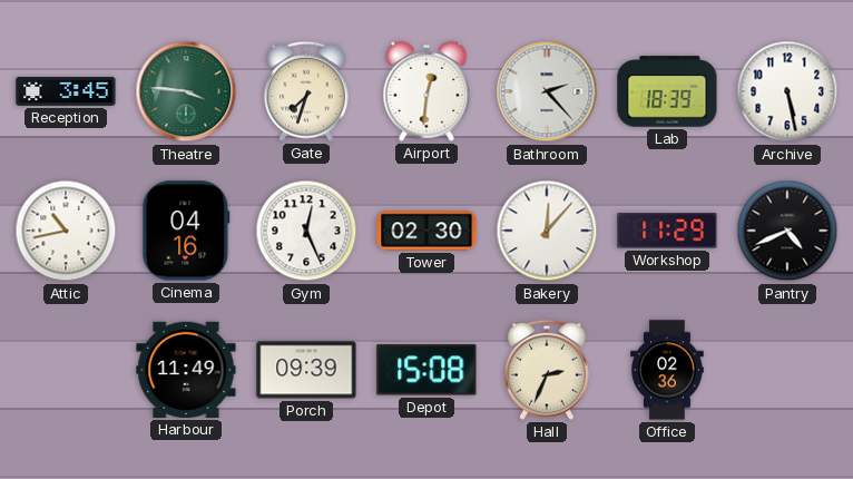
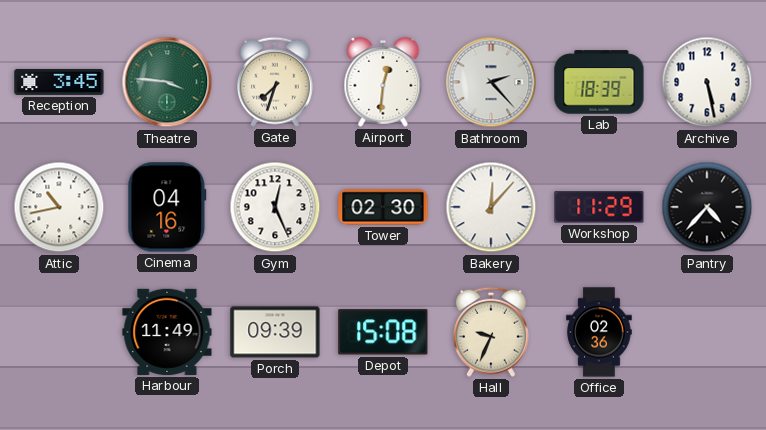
Pantry: 4:41 -> 4:37 (707, 207)
Hall: 2:34 -> 9:34 (492, 332)
